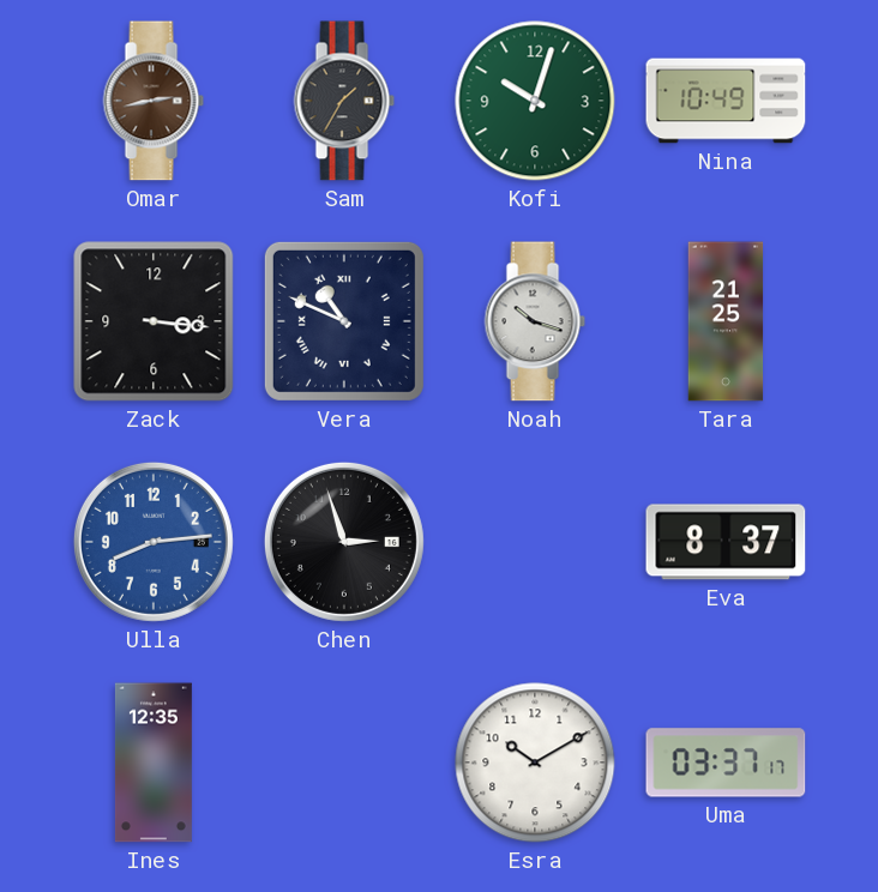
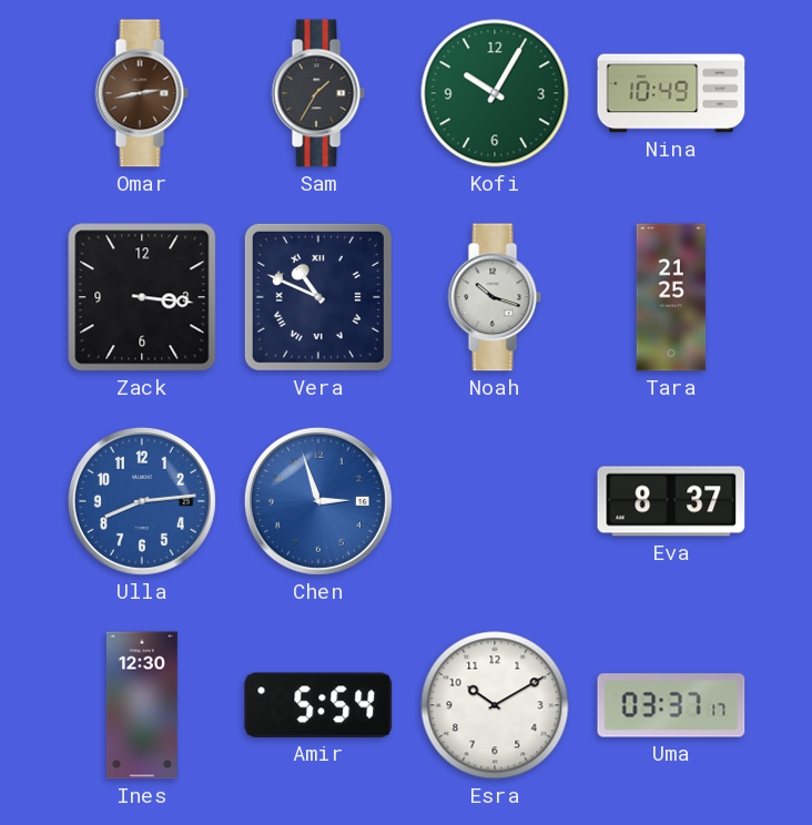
Kofi: 10:03 -> 10:05 (495, 93)
Chen dial: black -> blue (318, 501)
Ines: 12:35 -> 12:30 (142, 705)
Amir: none -> 5:54 (318, 705)
